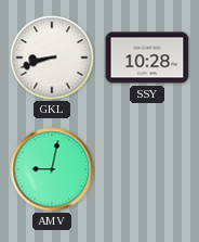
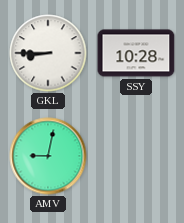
GKL: 8:42 -> 8:45 (48, 53)
